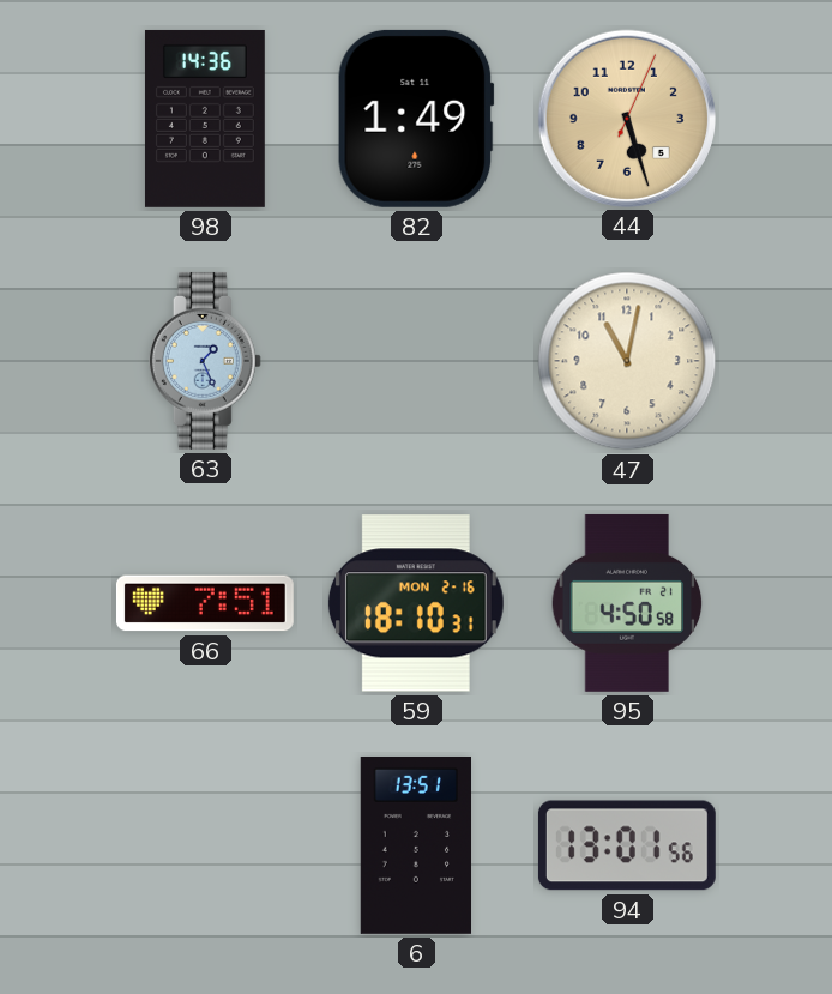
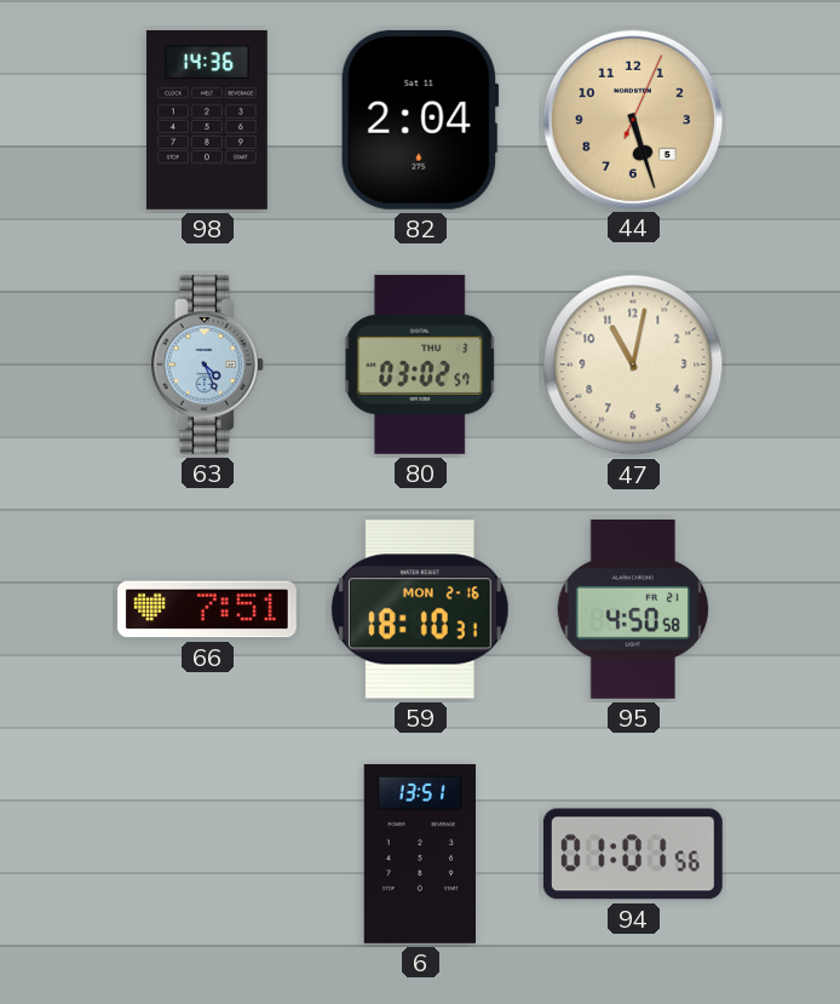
82: 1:49 -> 2:04 (420, 120)
63: 1:26 -> 4:26 (207, 365)
80: none -> 03:02 (420, 365)
94: 13:01 -> 01:01 (633, 854)
